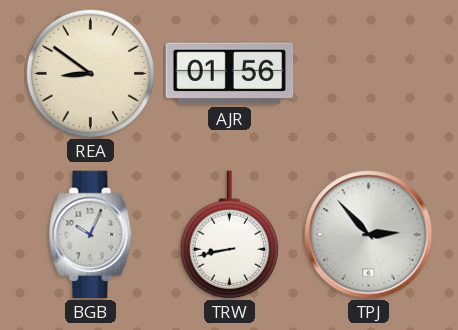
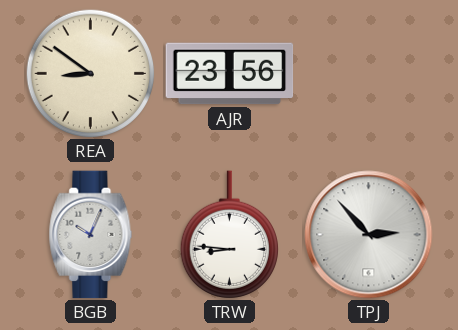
AJR: 01:56 -> 23:56 (230, 74)
TRW: 8:43 -> 8:46 (229, 235)
